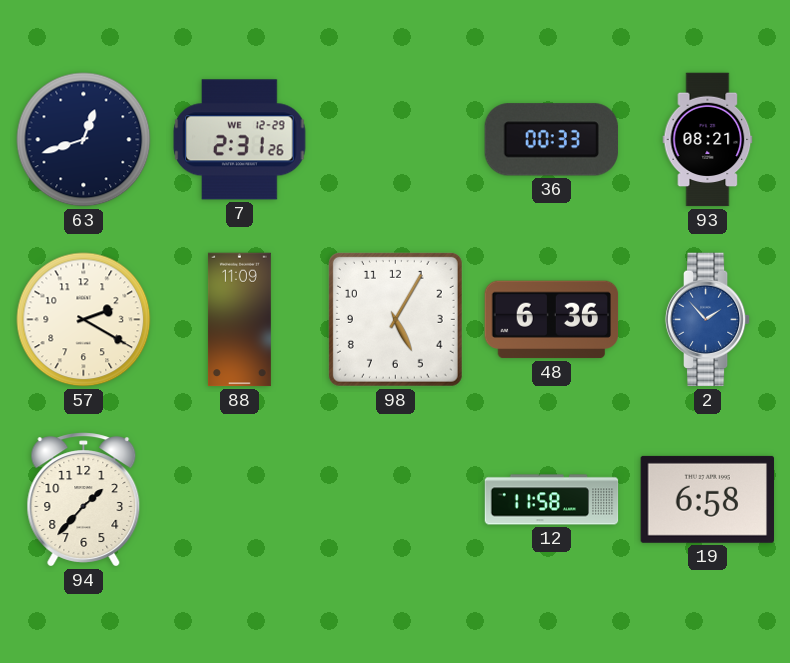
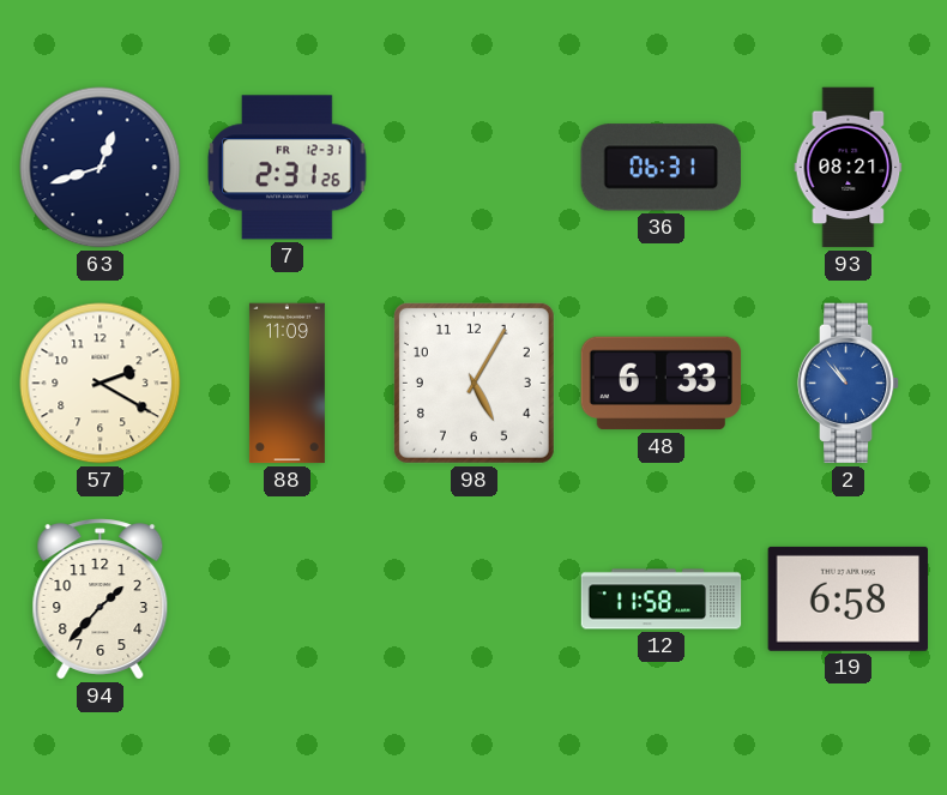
7 date: WE 12-29 -> FR 12-31 (288, 168)
36: 00:33 -> 06:31 (661, 168)
48: 6:36 -> 6:33 (662, 384)
2: 1:53 -> 10:53 (849, 384)
